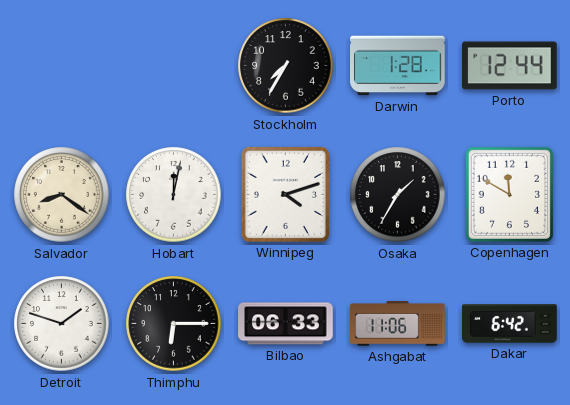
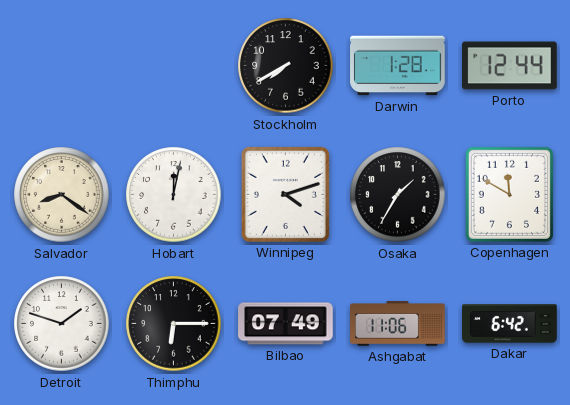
Stockholm: 7:35 -> 7:40 (286, 66)
Bilbao: 06:33 -> 07:49 (286, 324)
